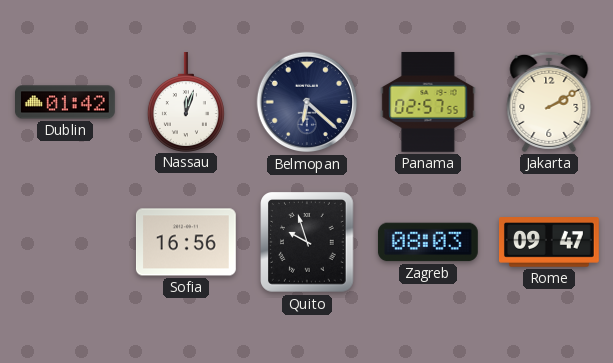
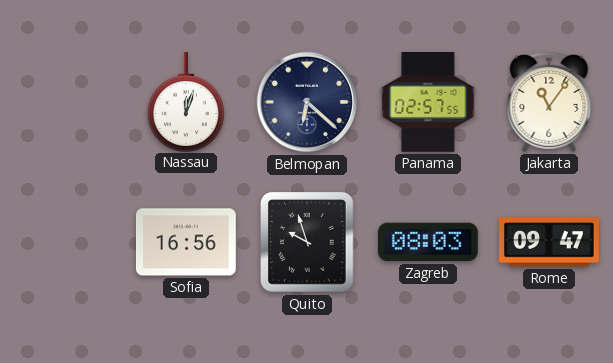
Dublin: 01:42 -> none (66, 102)
Jakarta: 2:10 -> 11:06 (549, 102)
